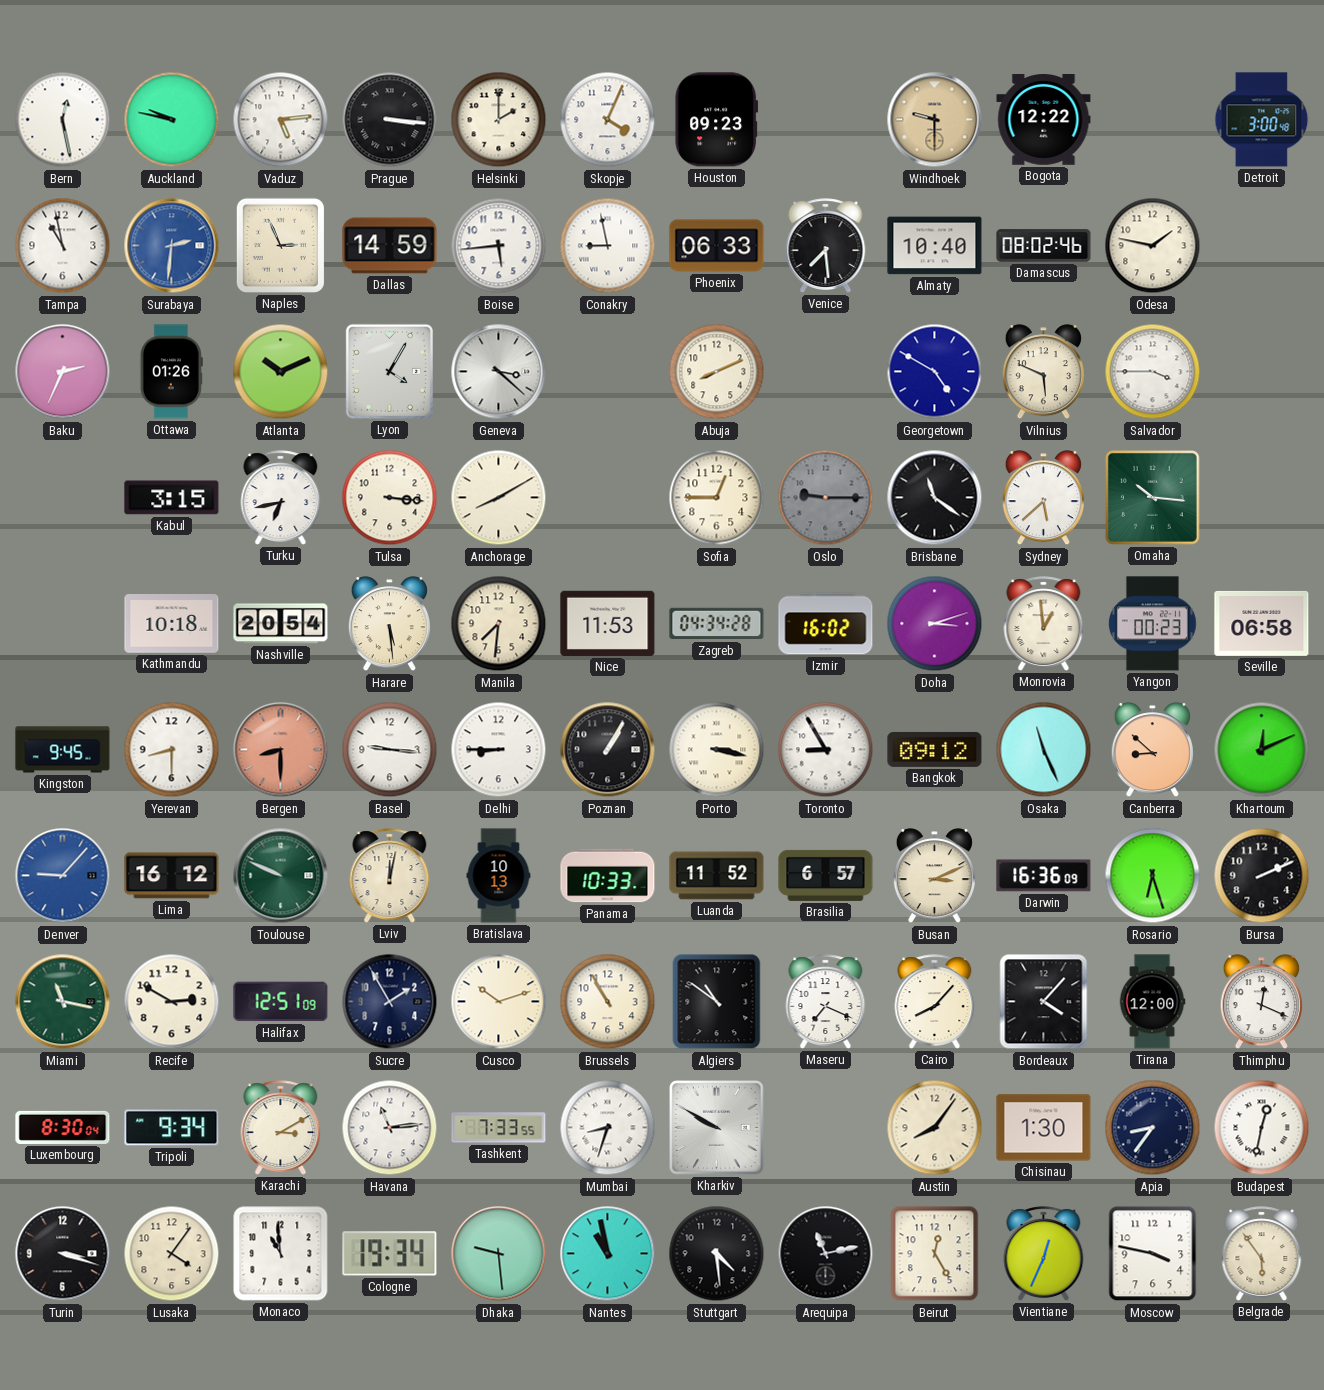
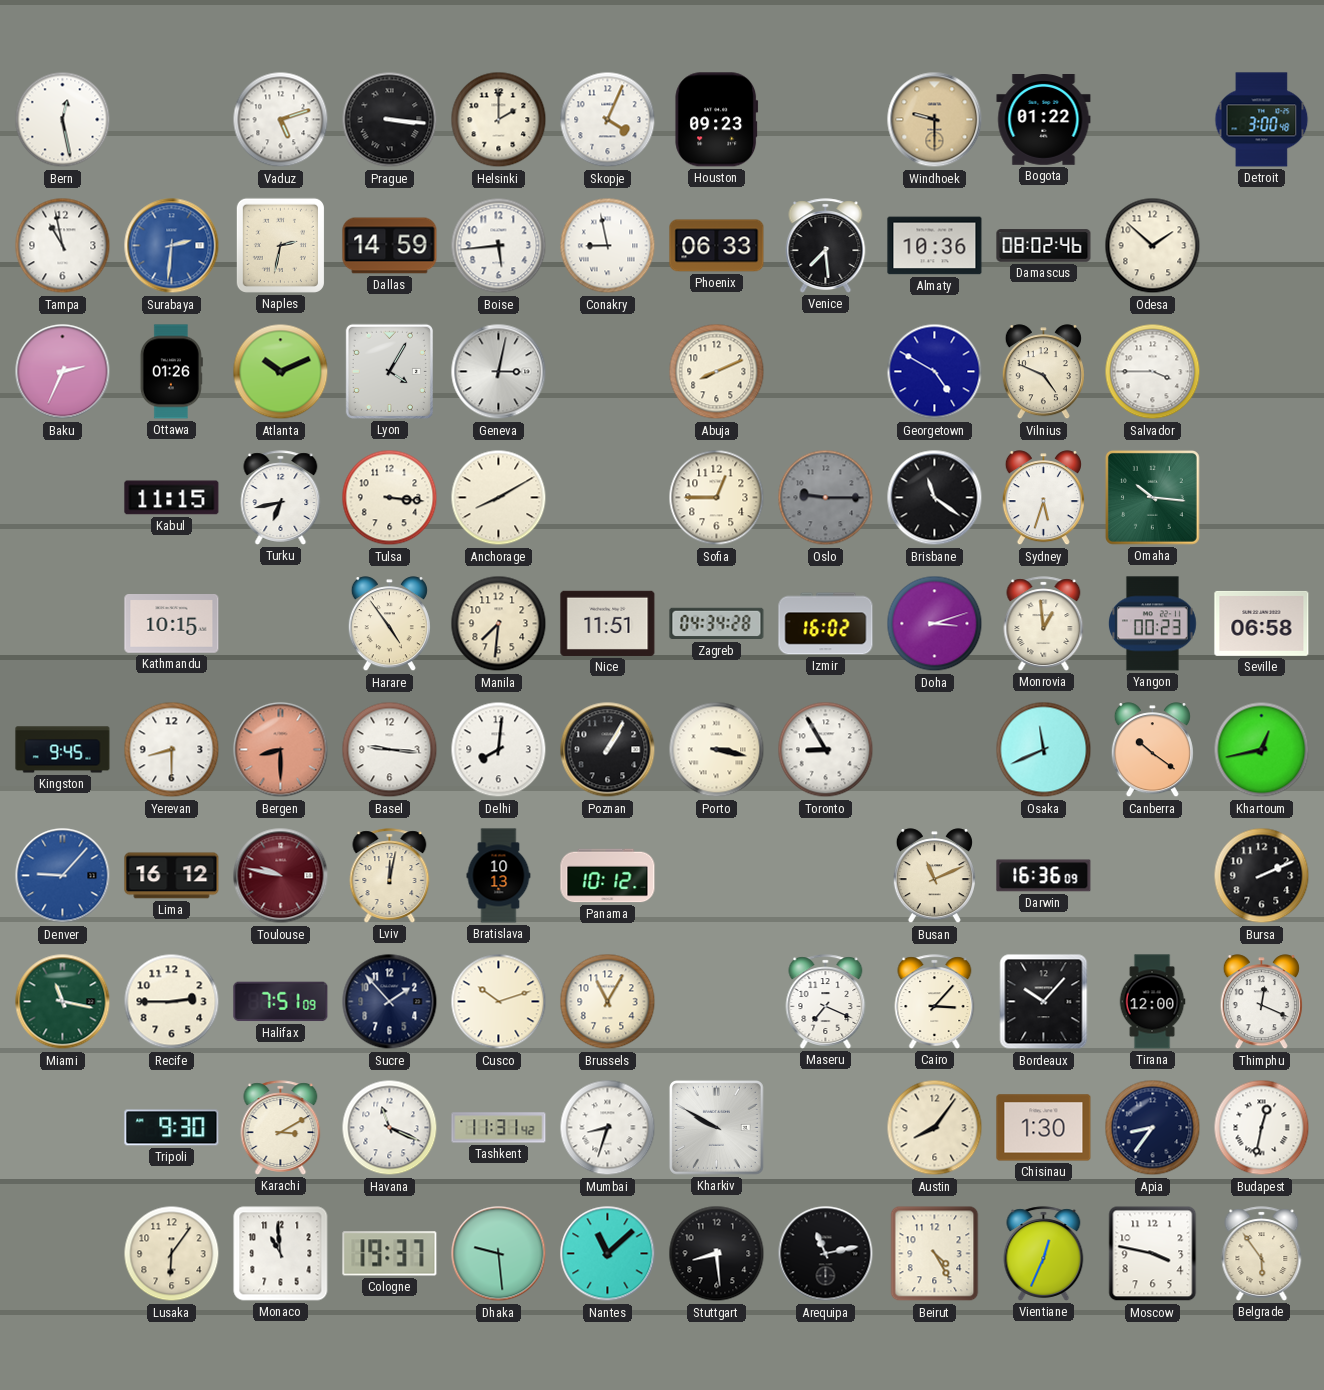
Auckland: 9:47 -> none (172, 120)
Vaduz: 5:14 -> 5:12 (281, 120)
Bogota: 12:22 -> 01:22 (1044, 120)
Naples: 2:56 -> 2:32 (280, 245)
Almaty: 10:40 -> 10:36 (935, 246)
Odesa: 1:47 -> 1:52 (1153, 246)
Geneva: 3:22 -> 3:02 (499, 372)
Vilnius: 5:49 -> 4:49 (1043, 372)
Kabul: 3:15 -> 11:15 (172, 498)
Sydney: 5:38 -> 5:33 (1043, 498)
Kathmandu: 10:18 -> 10:15 (172, 624)
Nashville: 20:54 -> none (281, 624)
Harare: 5:29 -> 4:54 (389, 624)
Nice: 11:53 -> 11:51 (608, 623)
Delhi: 8:45 -> 8:01 (499, 750)
Bangkok: 09:12 -> none (935, 749)
Osaka: 11:26 -> 11:41 (1044, 750)
Canberra: 8:52 -> 10:21 (1152, 750)
Khartoum: 12:11 -> 12:43 (1262, 750)
Toulouse: 9:49 -> 9:47 (281, 876)
Toulouse dial: green -> burgundy (281, 876)
Panama: 10:33 -> 10:12 (608, 876)
Luanda: 11:52 -> none (717, 876)
Brasilia: 6:57 -> none (826, 875)
Busan: 3:11 -> 11:11 (934, 876)
Rosario: 6:27 -> none (1153, 876)
Recife: 2:50 -> 2:45 (172, 1002)
Halifax: 12:51 -> 7:51 (281, 1002)
Sucre: 1:55 -> 1:53 (390, 1002)
Brussels: 10:55 -> 11:05 (608, 1002)
Algiers: 10:51 -> none (717, 1002)
Cairo: 8:07 -> 3:07 (935, 1002)
Bordeaux: 4:07 -> 10:07 (1044, 1002)
Luxembourg: 8:30 -> none (63, 1127)
Tripoli: 9:34 -> 9:30 (172, 1128)
Havana: 11:14 -> 11:19 (390, 1128)
Tashkent: 7:33 -> 11:31 (499, 1128)
Turin: 3:18 -> none (63, 1254)
Lusaka: 4:06 -> 6:06 (172, 1254)
Cologne: 19:34 -> 19:37 (390, 1254)
Nantes: 10:58 -> 11:08 (608, 1254)
Stuttgart: 4:29 -> 8:29 (717, 1254)
Beirut: 12:25 -> 4:25 (935, 1254)
